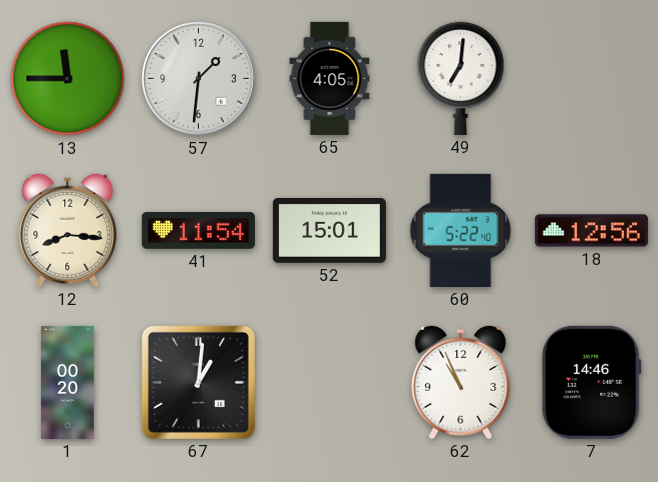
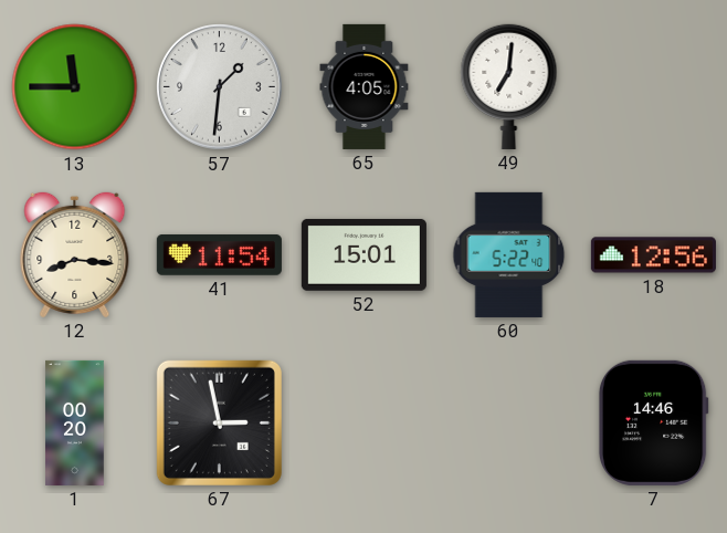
67: 1:01 -> 2:58 (219, 422)
62: 10:56 -> none (461, 382)
